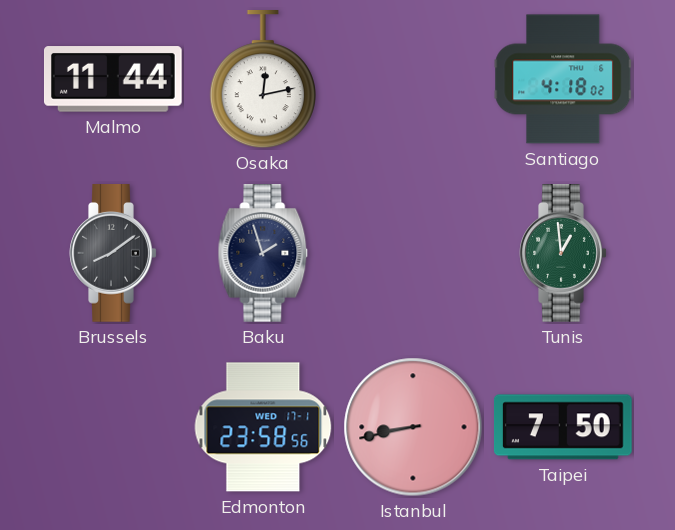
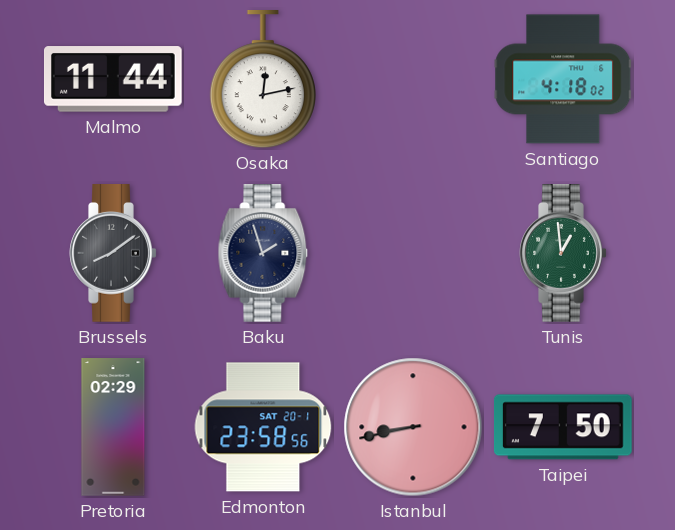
Pretoria: none -> 02:29 (113, 427)
Edmonton date: WED 17-1 -> SAT 20-1 (263, 427)
